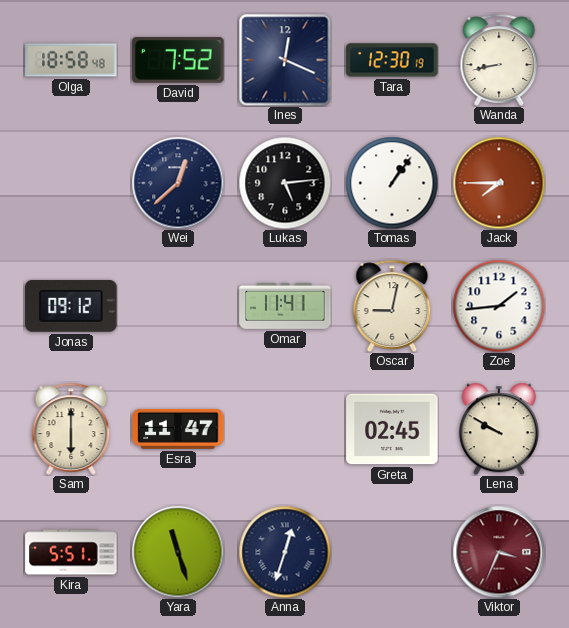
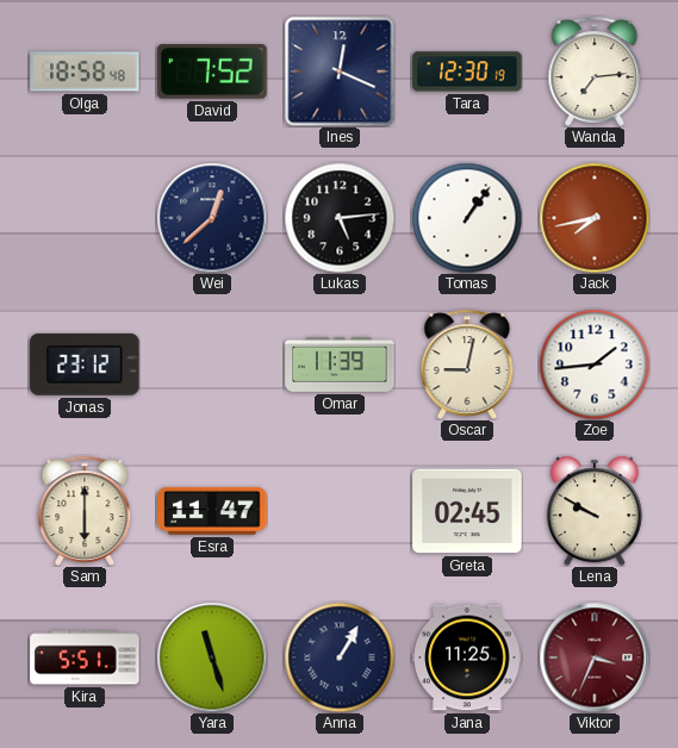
Wanda: 8:43 -> 7:14 (595, 71)
Jack: 7:45 -> 7:43 (595, 218)
Jonas: 09:12 -> 23:12 (85, 364)
Omar: 11:41 -> 11:39 (340, 364)
Anna: 12:33 -> 1:05 (340, 657)
Jana: none -> 11:25 (467, 657)
